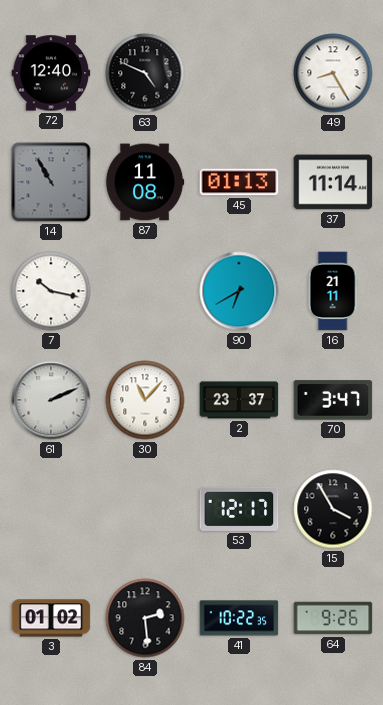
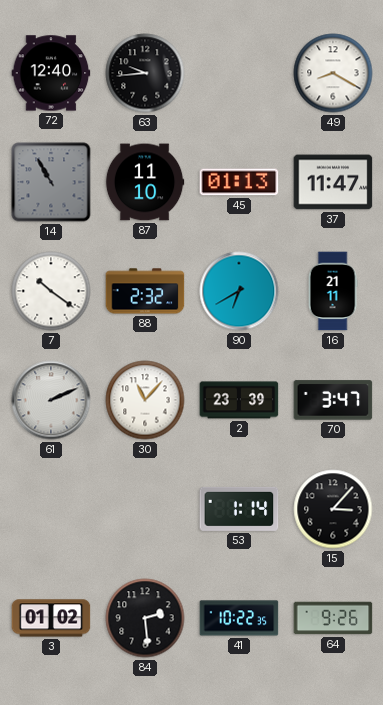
63: 4:49 -> 9:44 (145, 73)
49: 8:25 -> 8:20 (333, 73)
87: 11:08 -> 11:10 (145, 182)
37: 11:14 -> 11:47 (333, 182)
7: 10:17 -> 10:21 (51, 291)
88: none -> 2:32 (145, 291)
2: 23:37 -> 23:39 (239, 400)
53: 12:17 -> 1:14 (239, 509)
15: 3:55 -> 3:07 (333, 509)
